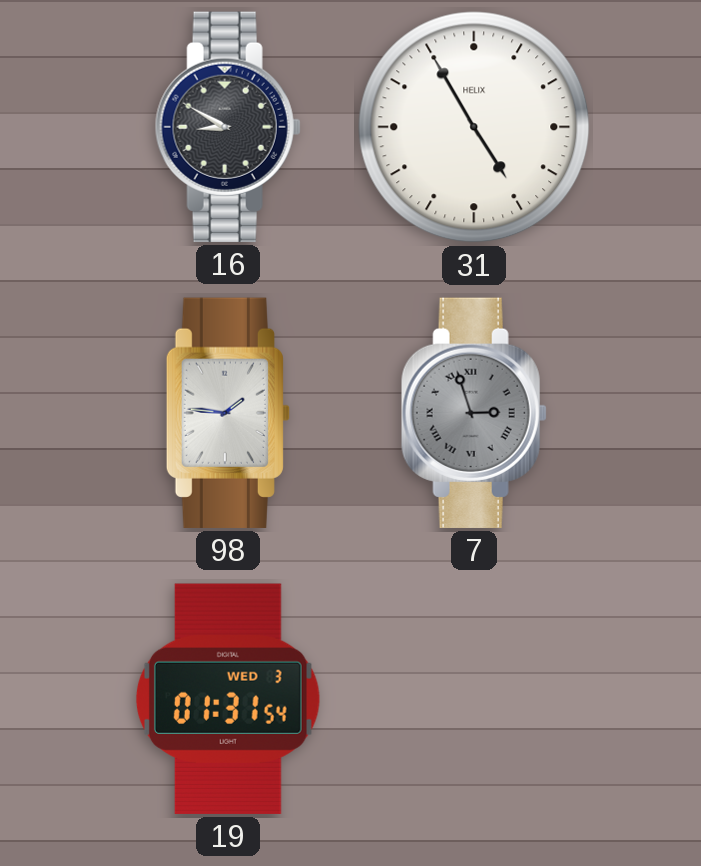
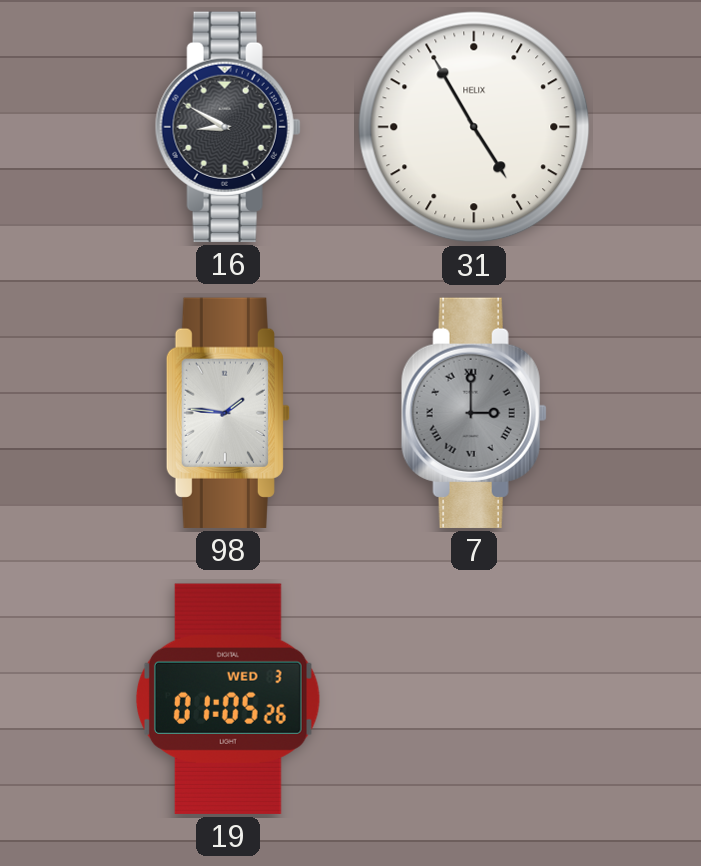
7: 2:57 -> 3:00 (474, 413)
19: 01:31 -> 01:05 (228, 699)
